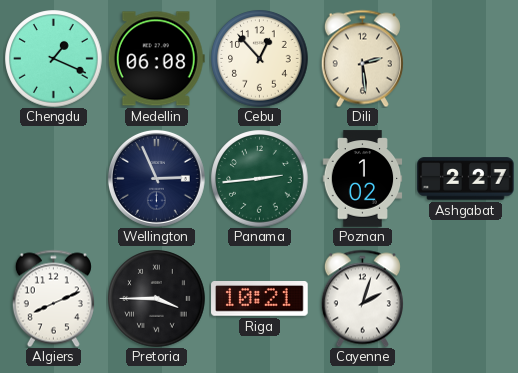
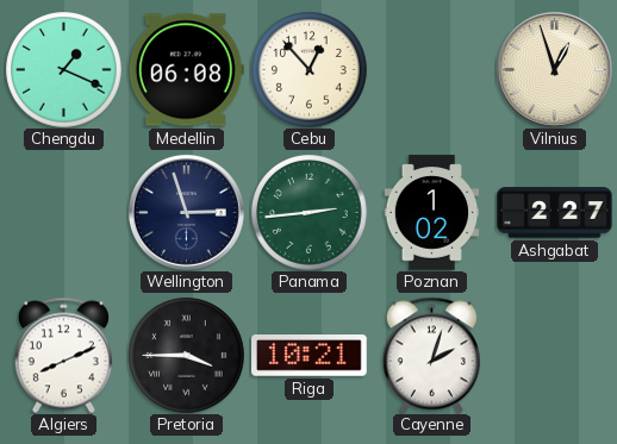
Dili: 2:29 -> none (362, 58)
Vilnius: none -> 12:57 (554, 69)
Wellington: 2:56 -> 2:57 (186, 212)
